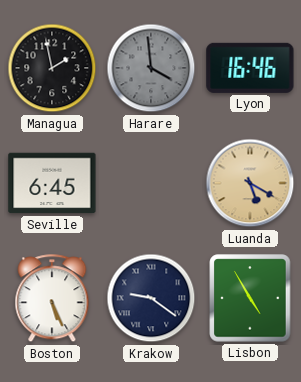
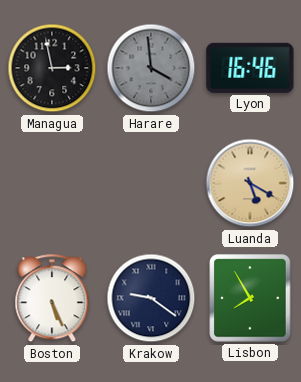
Managua: 1:58 -> 2:58 (52, 68)
Seville: 6:45 -> none (52, 183)
Lisbon: 4:55 -> 7:55 (250, 298)
